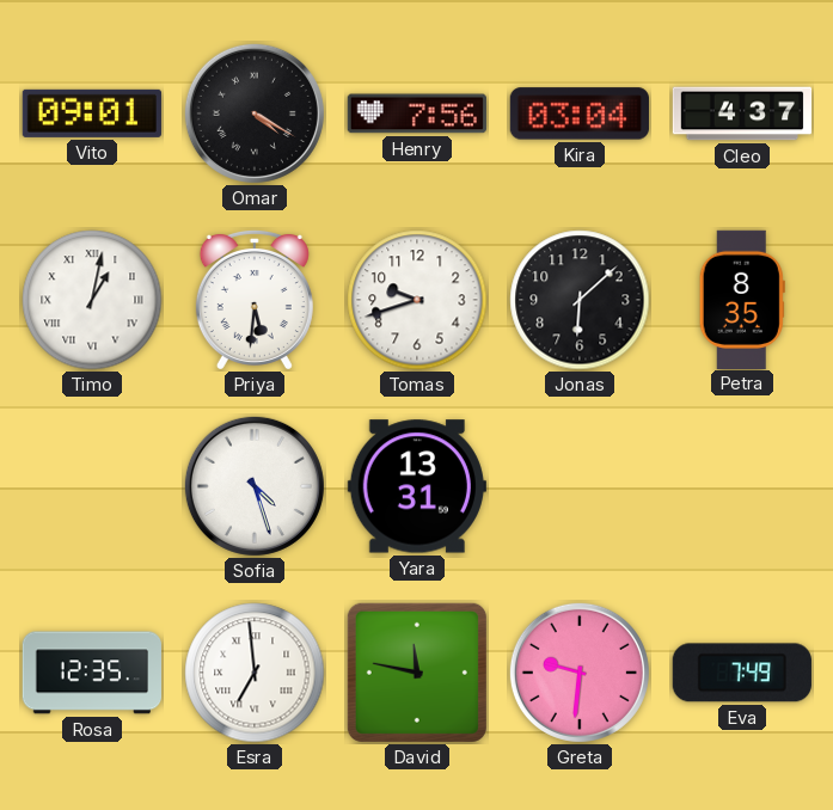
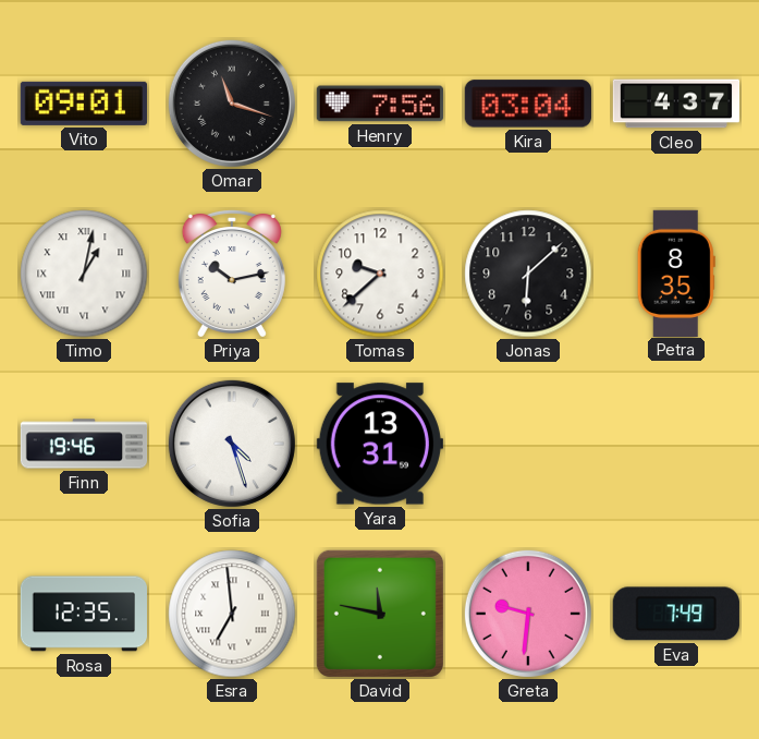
Omar: 4:20 -> 11:18 (232, 104)
Priya: 5:31 -> 10:13 (232, 272)
Tomas: 9:42 -> 9:38 (380, 274)
Finn: none -> 19:46 (84, 444)
